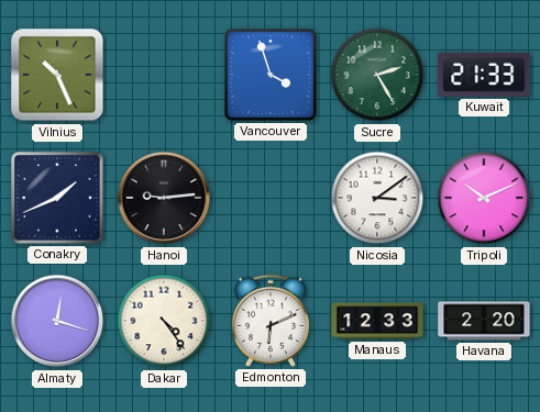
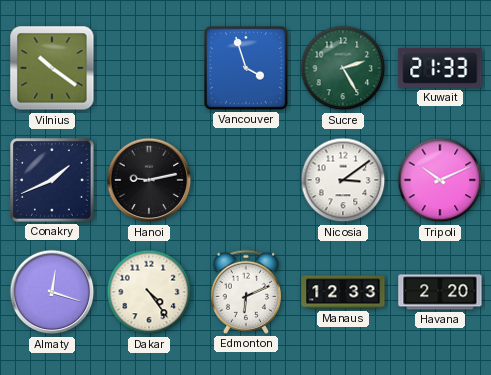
Vilnius: 10:26 -> 10:21 (52, 68)
Hanoi: 9:14 -> 9:13 (149, 180)
